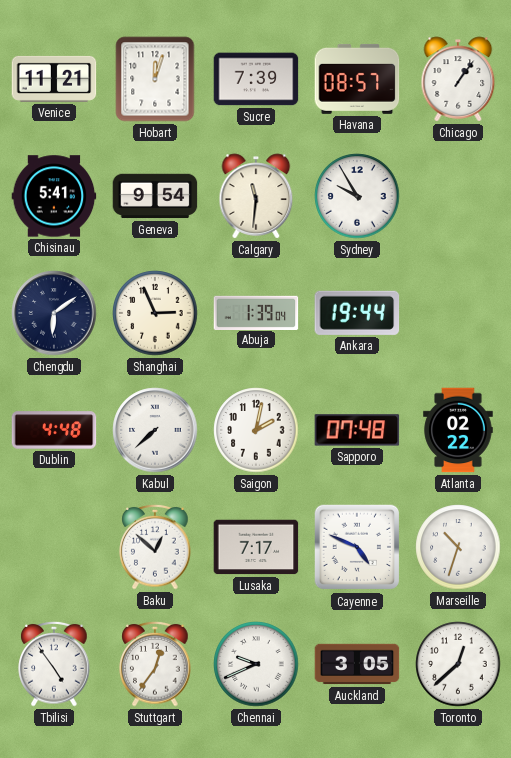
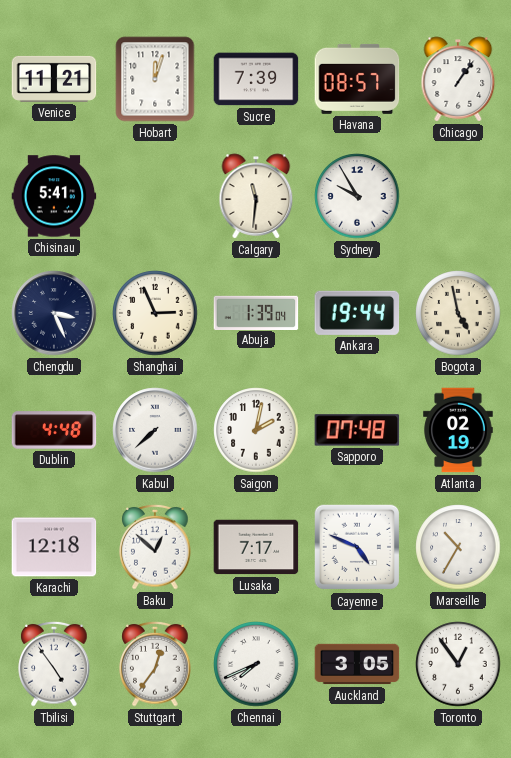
Geneva: 9:54 -> none (155, 196)
Chengdu: 6:09 -> 3:26 (54, 313)
Bogota: none -> 4:58 (458, 313)
Atlanta: 02:22 -> 02:19 (458, 430)
Karachi: none -> 12:18 (54, 547)
Marseille: 10:33 -> 10:35 (458, 547)
Chennai: 9:41 -> 7:41 (256, 664)
Toronto: 12:38 -> 12:54 (458, 664)
